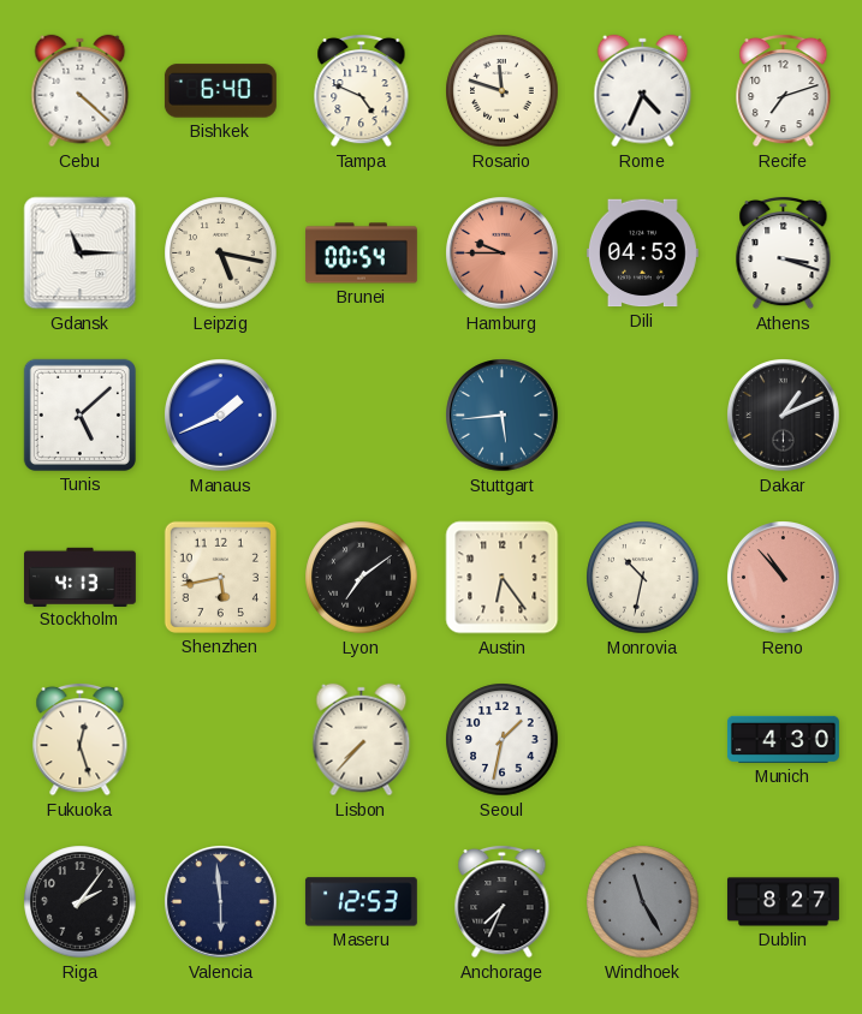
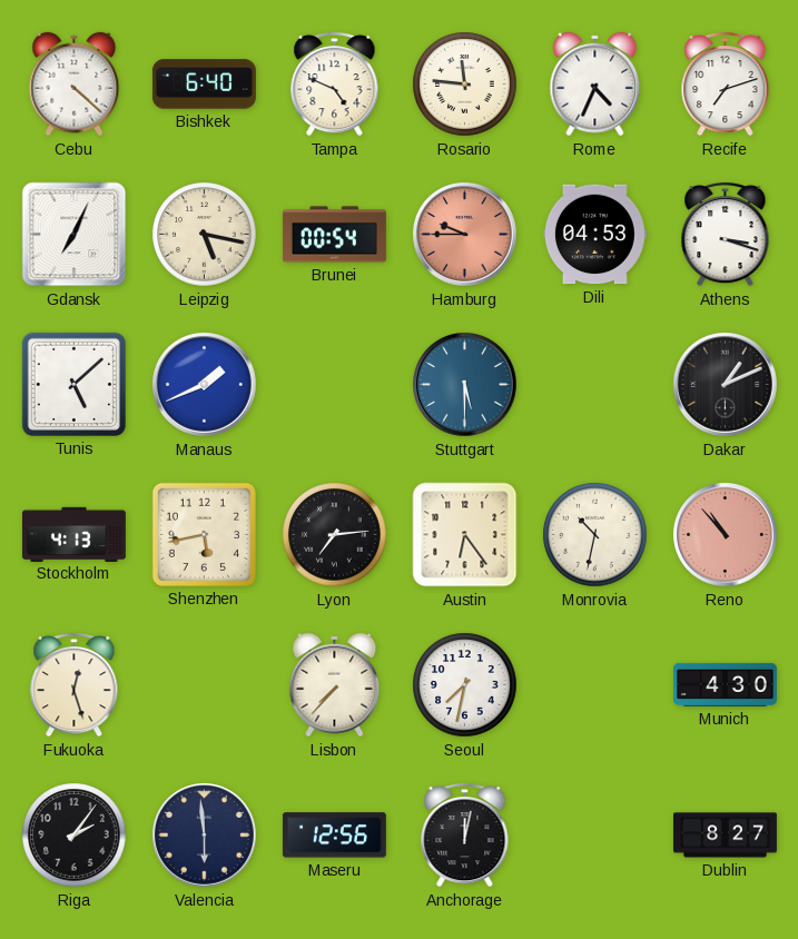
Rosario: 11:48 -> 11:46 (465, 85)
Gdansk: 11:15 -> 7:04 (75, 235)
Stuttgart: 5:44 -> 5:30 (465, 385)
Lyon: 7:09 -> 7:14 (335, 535)
Seoul: 1:32 -> 7:32 (465, 685)
Maseru: 12:53 -> 12:56 (334, 836)
Anchorage: 7:34 -> 12:02 (465, 834)
Windhoek: 11:25 -> none (643, 902)
